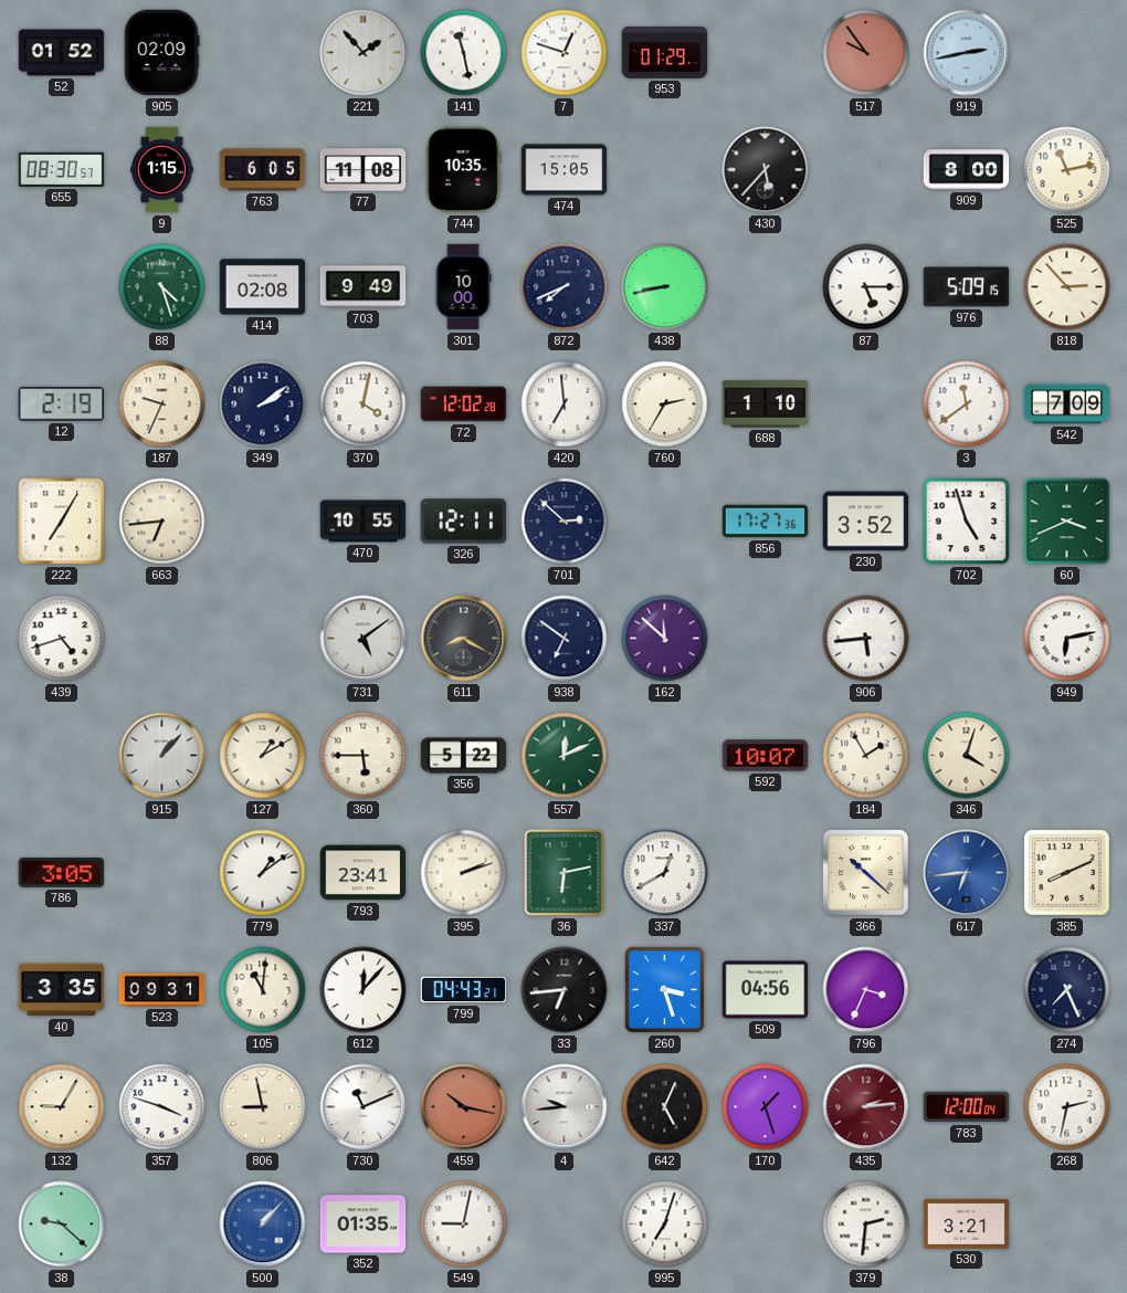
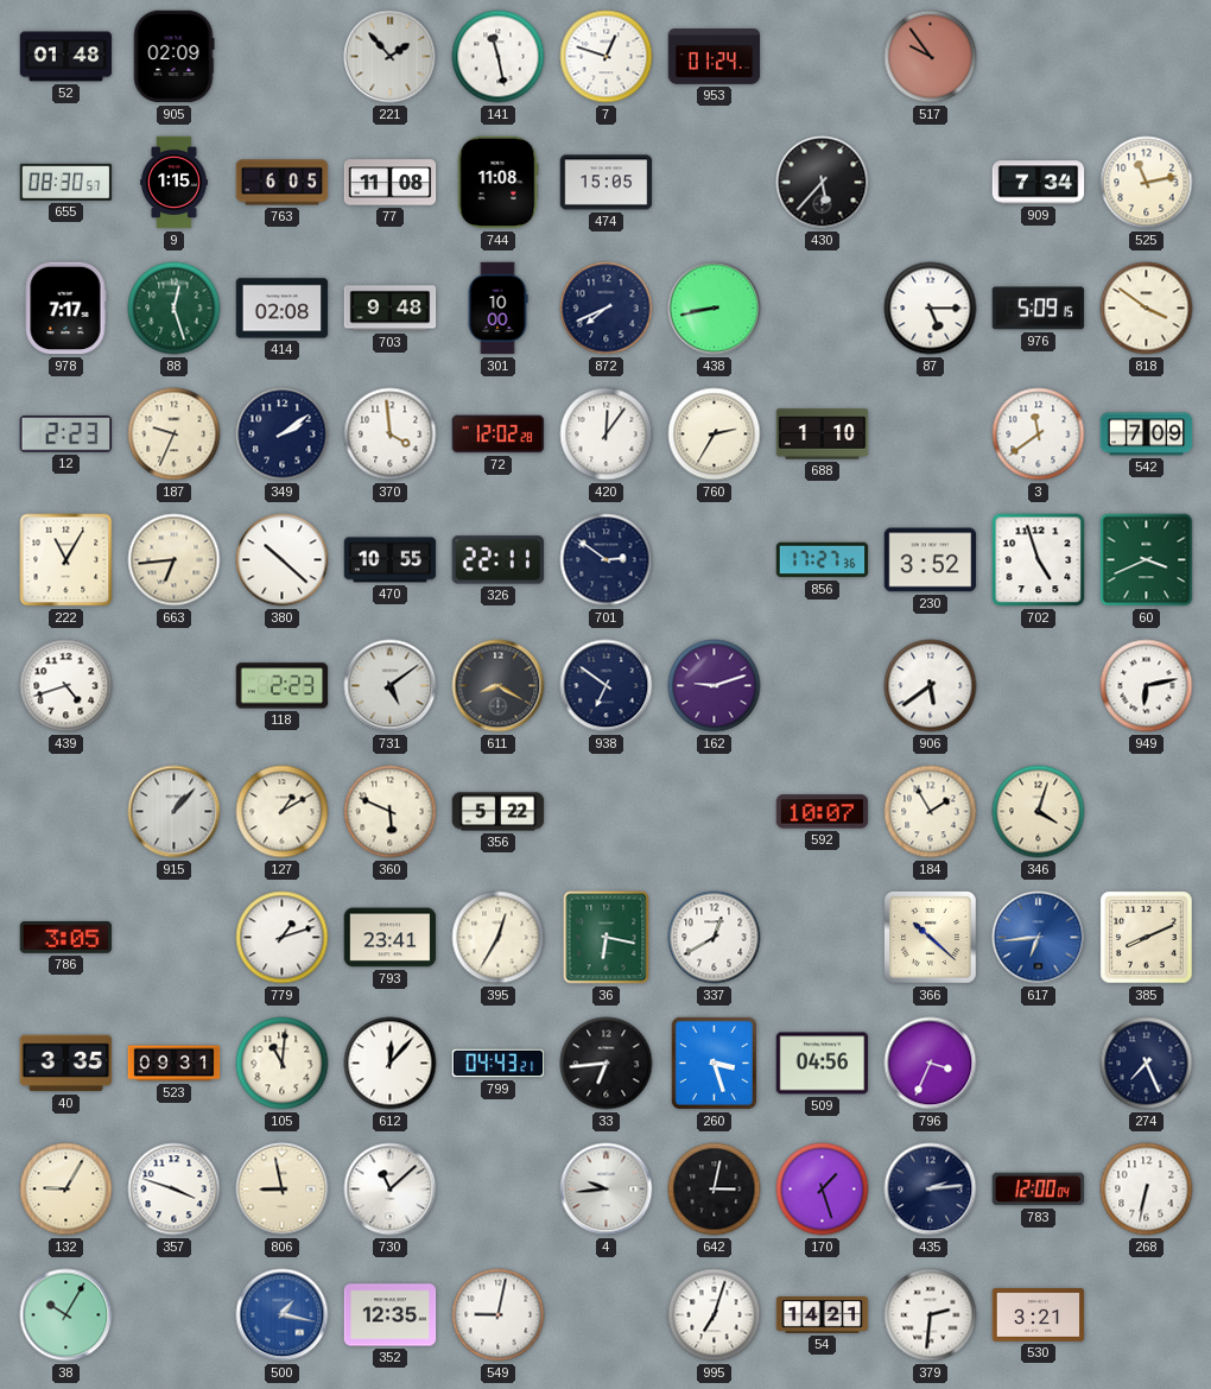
52: 01:52 -> 01:48 (66, 57)
953: 01:29 -> 01:24 (715, 57)
919: 2:43 -> none (967, 53)
744: 10:35 -> 11:08 (497, 183)
909: 8:00 -> 7:34 (1039, 183)
978: none -> 7:17 (65, 309)
88: 4:27 -> 12:27 (175, 309)
703: 9:49 -> 9:48 (391, 309)
818: 2:53 -> 3:51 (1147, 309)
12: 2:19 -> 2:23 (66, 435)
370: 4:02 -> 3:59 (391, 435)
420: 6:59 -> 12:06 (607, 435)
222: 7:05 -> 11:05 (66, 560)
380: none -> 10:22 (283, 560)
326: 12:11 -> 22:11 (499, 560)
701: 2:52 -> 2:51 (607, 560)
118: none -> 2:23 (283, 686)
162: 11:52 -> 9:12 (715, 686)
906: 5:44 -> 5:39 (931, 686)
360: 5:45 -> 5:49 (391, 812)
557: 12:11 -> none (565, 756)
779: 1:09 -> 1:12 (283, 938)
395: 2:12 -> 12:35 (499, 938)
36: 6:13 -> 6:17 (607, 938)
730: 11:11 -> 11:08 (391, 1190)
459: 10:17 -> none (464, 1107)
642: 5:04 -> 3:02 (715, 1190)
435 dial: burgundy -> navy (931, 1190)
268: 2:32 -> 6:32 (1147, 1190)
38: 9:22 -> 10:05 (66, 1315)
500: 1:07 -> 1:17 (283, 1315)
352: 01:35 -> 12:35 (391, 1315)
54: none -> 14:21 (823, 1315)
